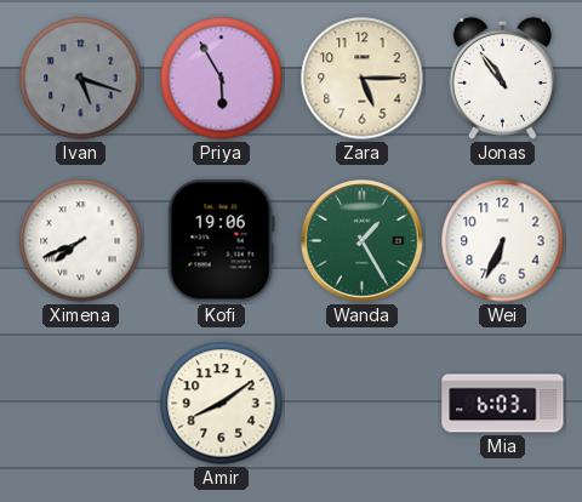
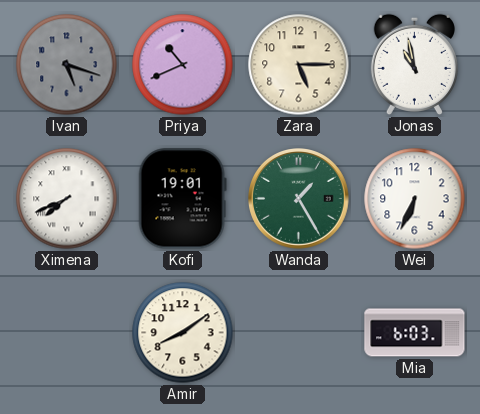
Priya: 5:55 -> 10:41 (183, 65)
Jonas: 10:54 -> 10:58 (414, 65)
Kofi: 19:06 -> 19:01 (182, 199)
